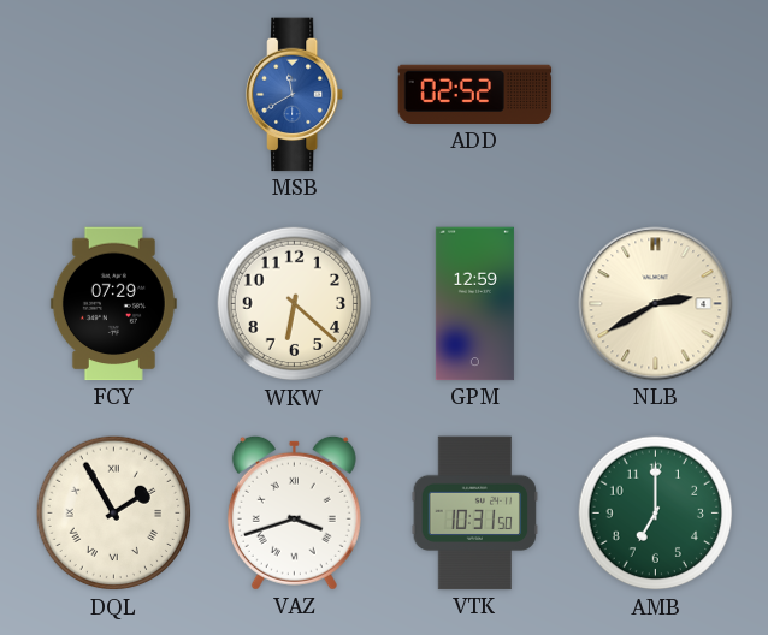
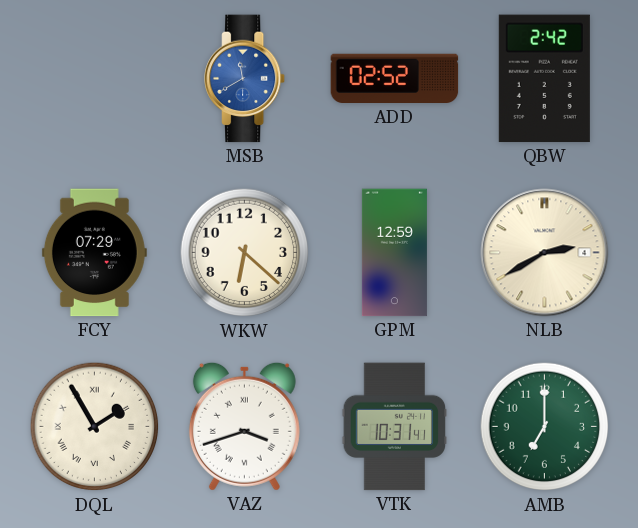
QBW: none -> 2:42 (544, 79)
VTK: 10:31:50 -> 10:31:41 (395, 427)
